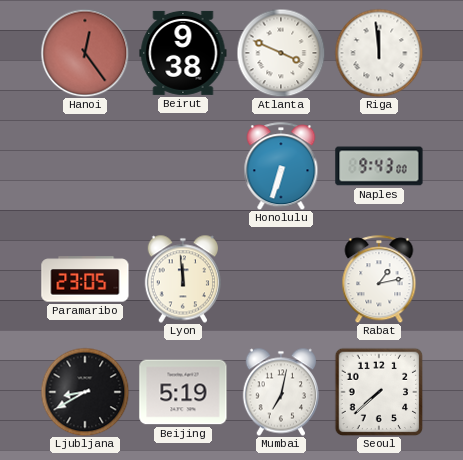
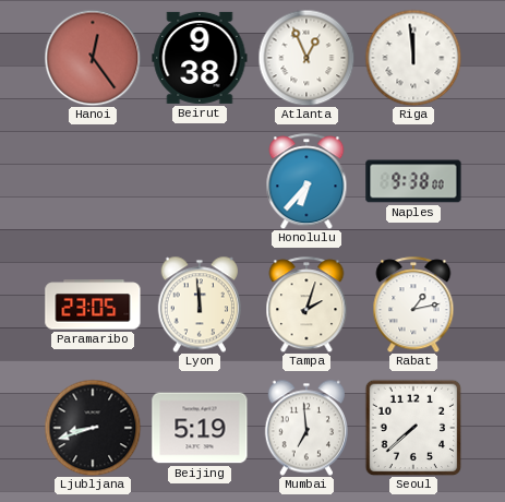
Atlanta: 3:49 -> 12:56 (306, 58)
Honolulu: 6:33 -> 6:37 (306, 181)
Naples: 9:43 -> 9:38 (413, 181)
Tampa: none -> 2:03 (306, 304)
Ljubljana: 8:40 -> 8:42 (93, 428)
Mumbai: 7:02 -> 6:59 (305, 428)
